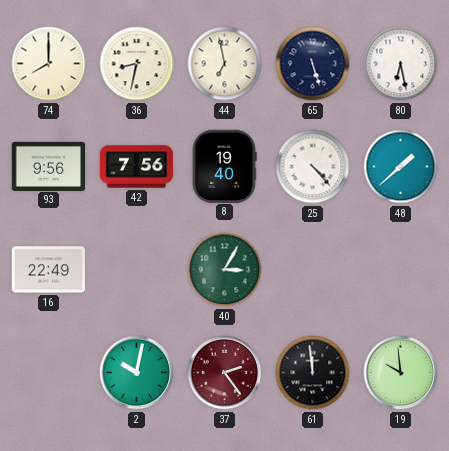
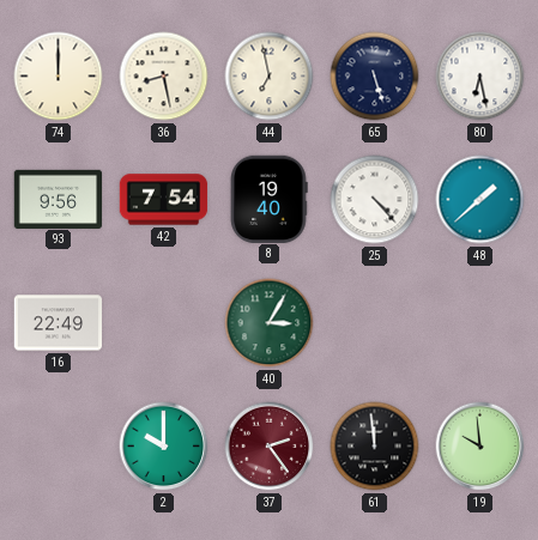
74: 8:00 -> 12:00 (59, 77)
36: 8:32 -> 8:28 (164, 77)
42: 7:56 -> 7:54 (164, 200)
2: 10:02 -> 10:00 (164, 447)
